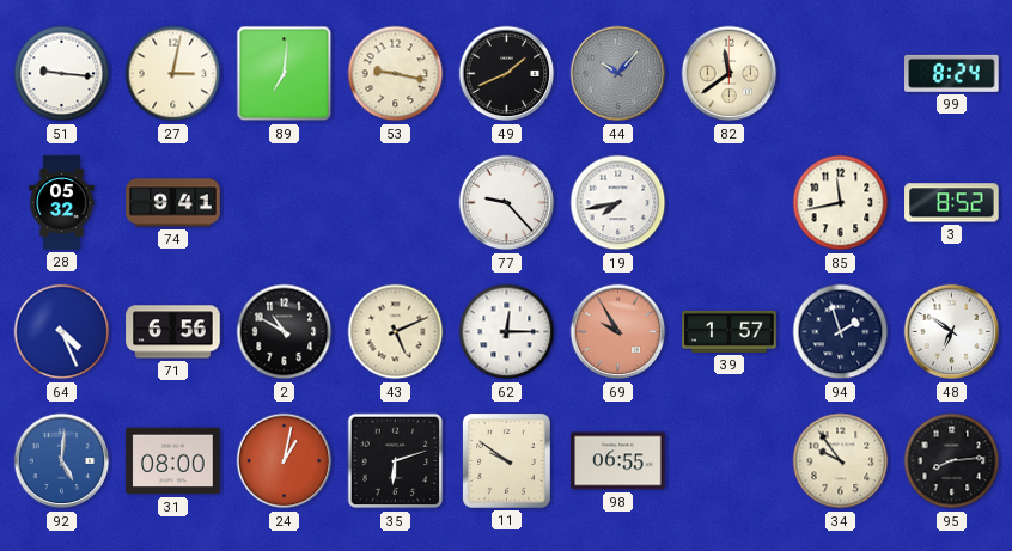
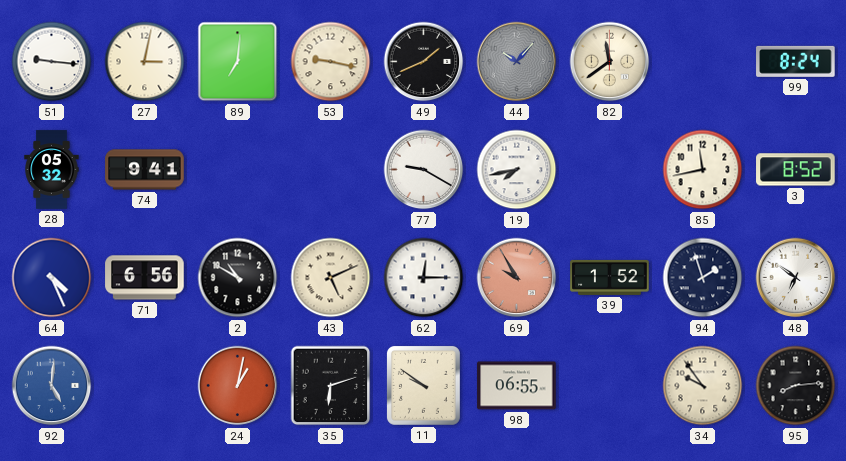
77: 9:23 -> 9:20 (424, 170)
39: 1:57 -> 1:52 (610, 277)
31: 08:00 -> none (173, 461)
